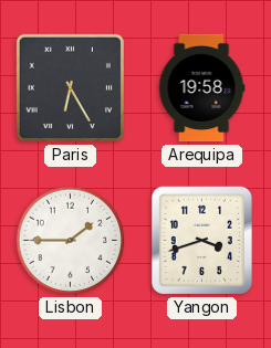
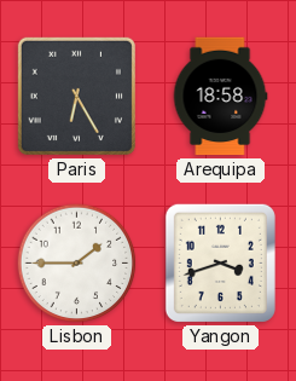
Arequipa: 19:58 -> 18:58 (220, 97)
